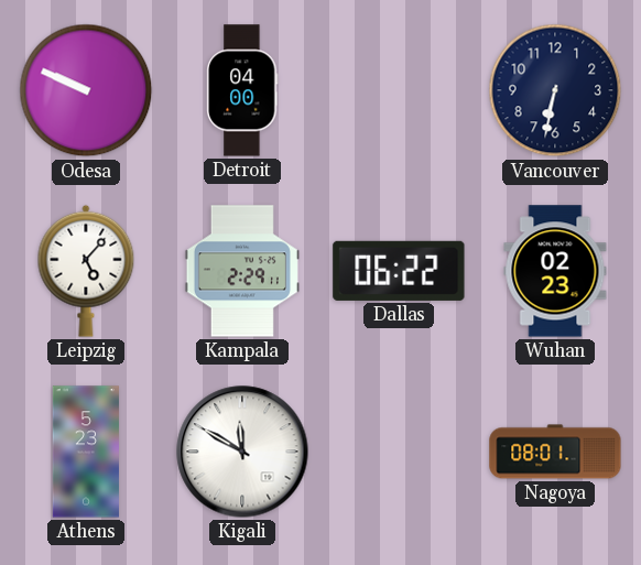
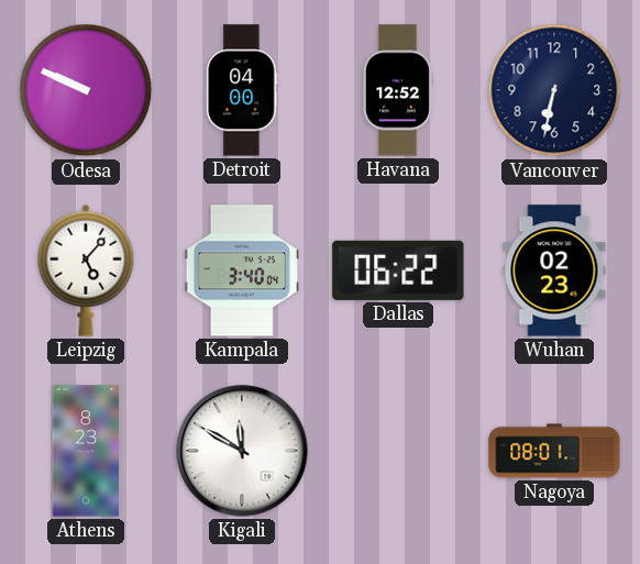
Havana: none -> 12:52 (397, 90)
Kampala: 2:29 -> 3:40 (242, 270)
Athens: 5:23 -> 8:23 (86, 451)
